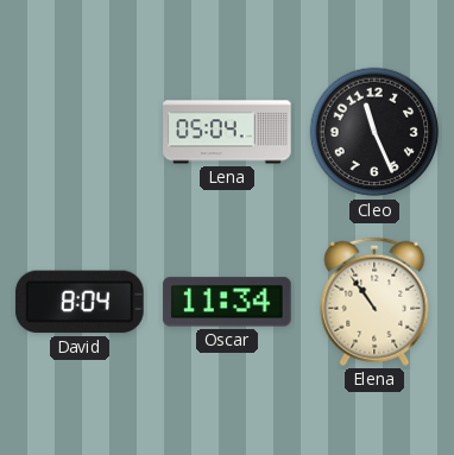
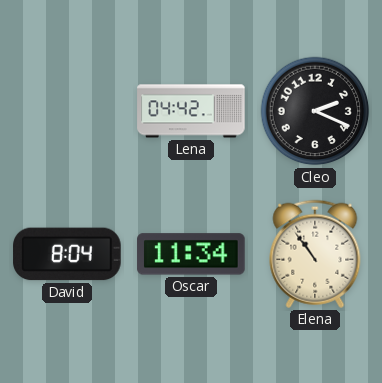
Lena: 05:04 -> 04:42 (191, 111)
Cleo: 11:26 -> 2:19 (315, 111)
